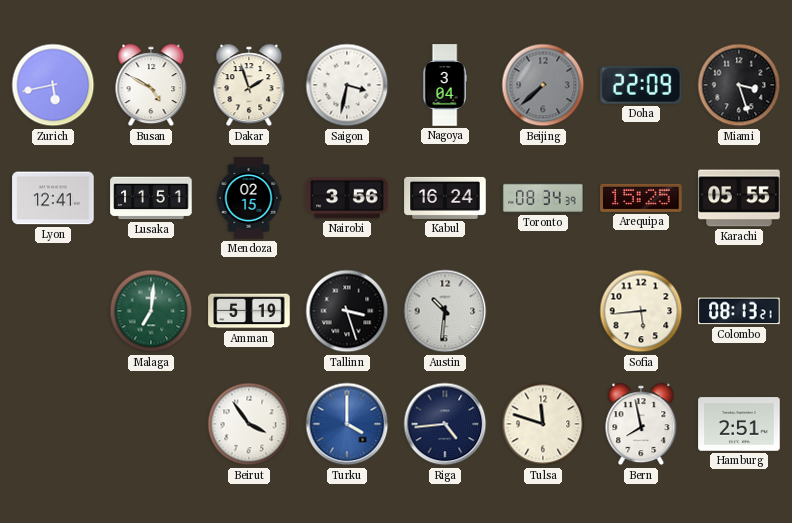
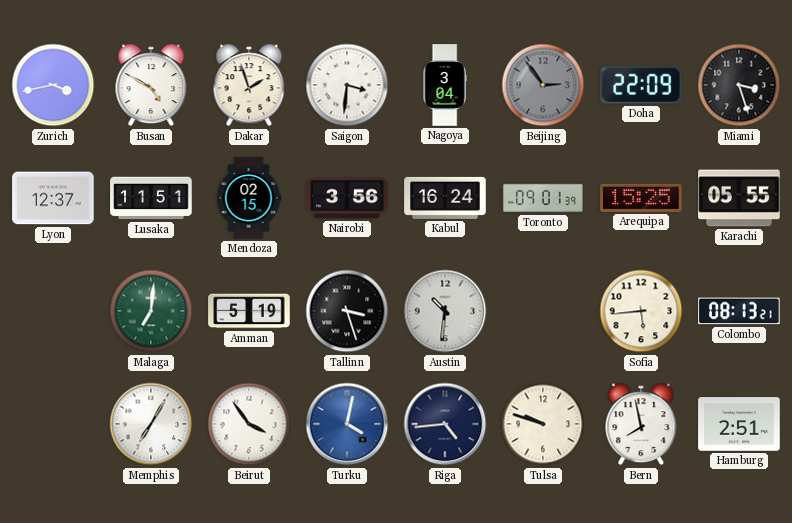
Zurich: 5:43 -> 3:43 (53, 85)
Saigon: 3:32 -> 3:31 (347, 85)
Beijing: 7:38 -> 2:54 (543, 85)
Lyon: 12:41 -> 12:37 (53, 198)
Toronto: 08:34 -> 09:01 (543, 198)
Memphis: none -> 7:05 (151, 424)
Turku: 4:00 -> 4:02 (347, 424)
Tulsa: 11:48 -> 9:48 (543, 424)
